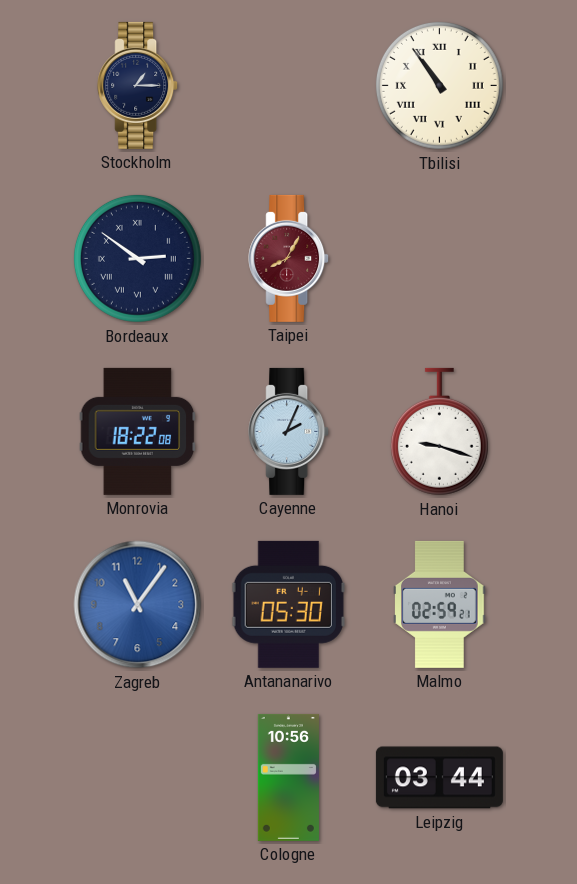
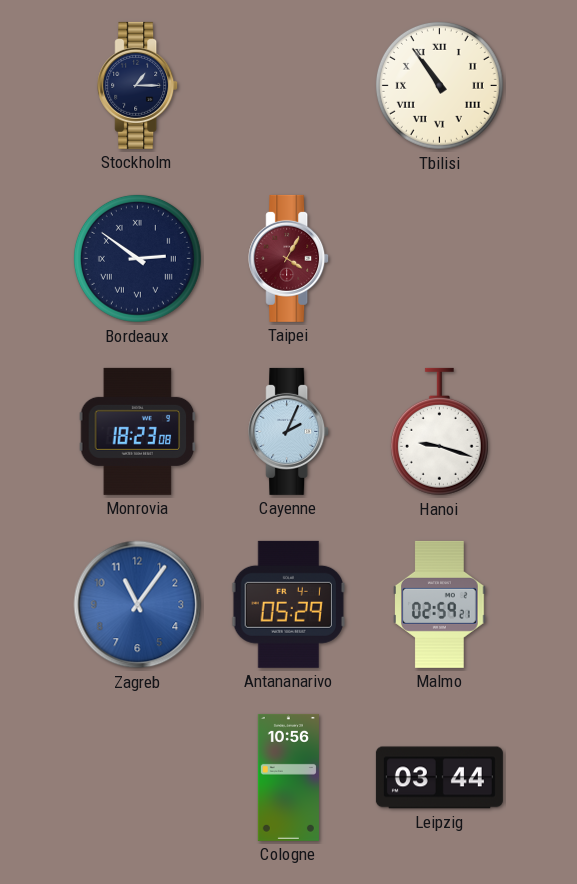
Taipei: 8:05 -> 4:05 (289, 258)
Monrovia: 18:22 -> 18:23 (138, 431)
Antananarivo: 05:30 -> 05:29 (288, 604)
